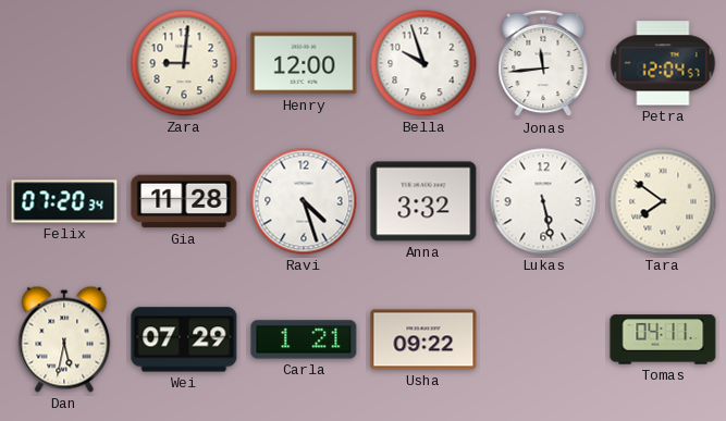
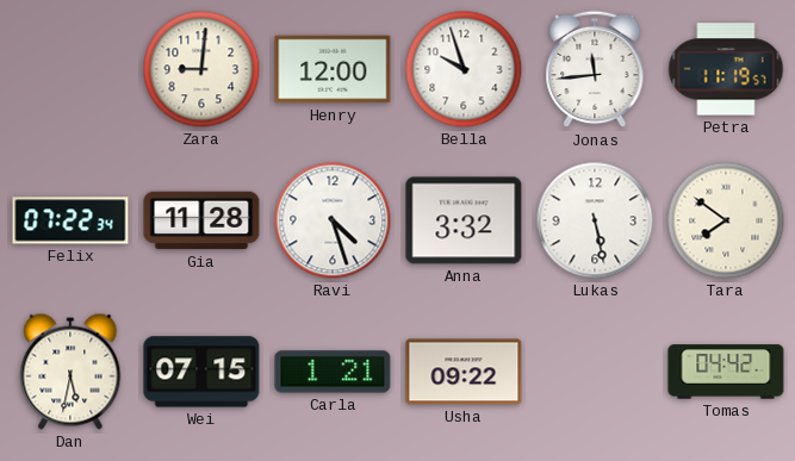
Petra: 12:04 -> 11:19 (726, 69)
Felix: 07:20 -> 07:22 (70, 220)
Wei: 07:29 -> 07:15 (201, 372)
Tomas: 04:11 -> 04:42 (726, 372)
